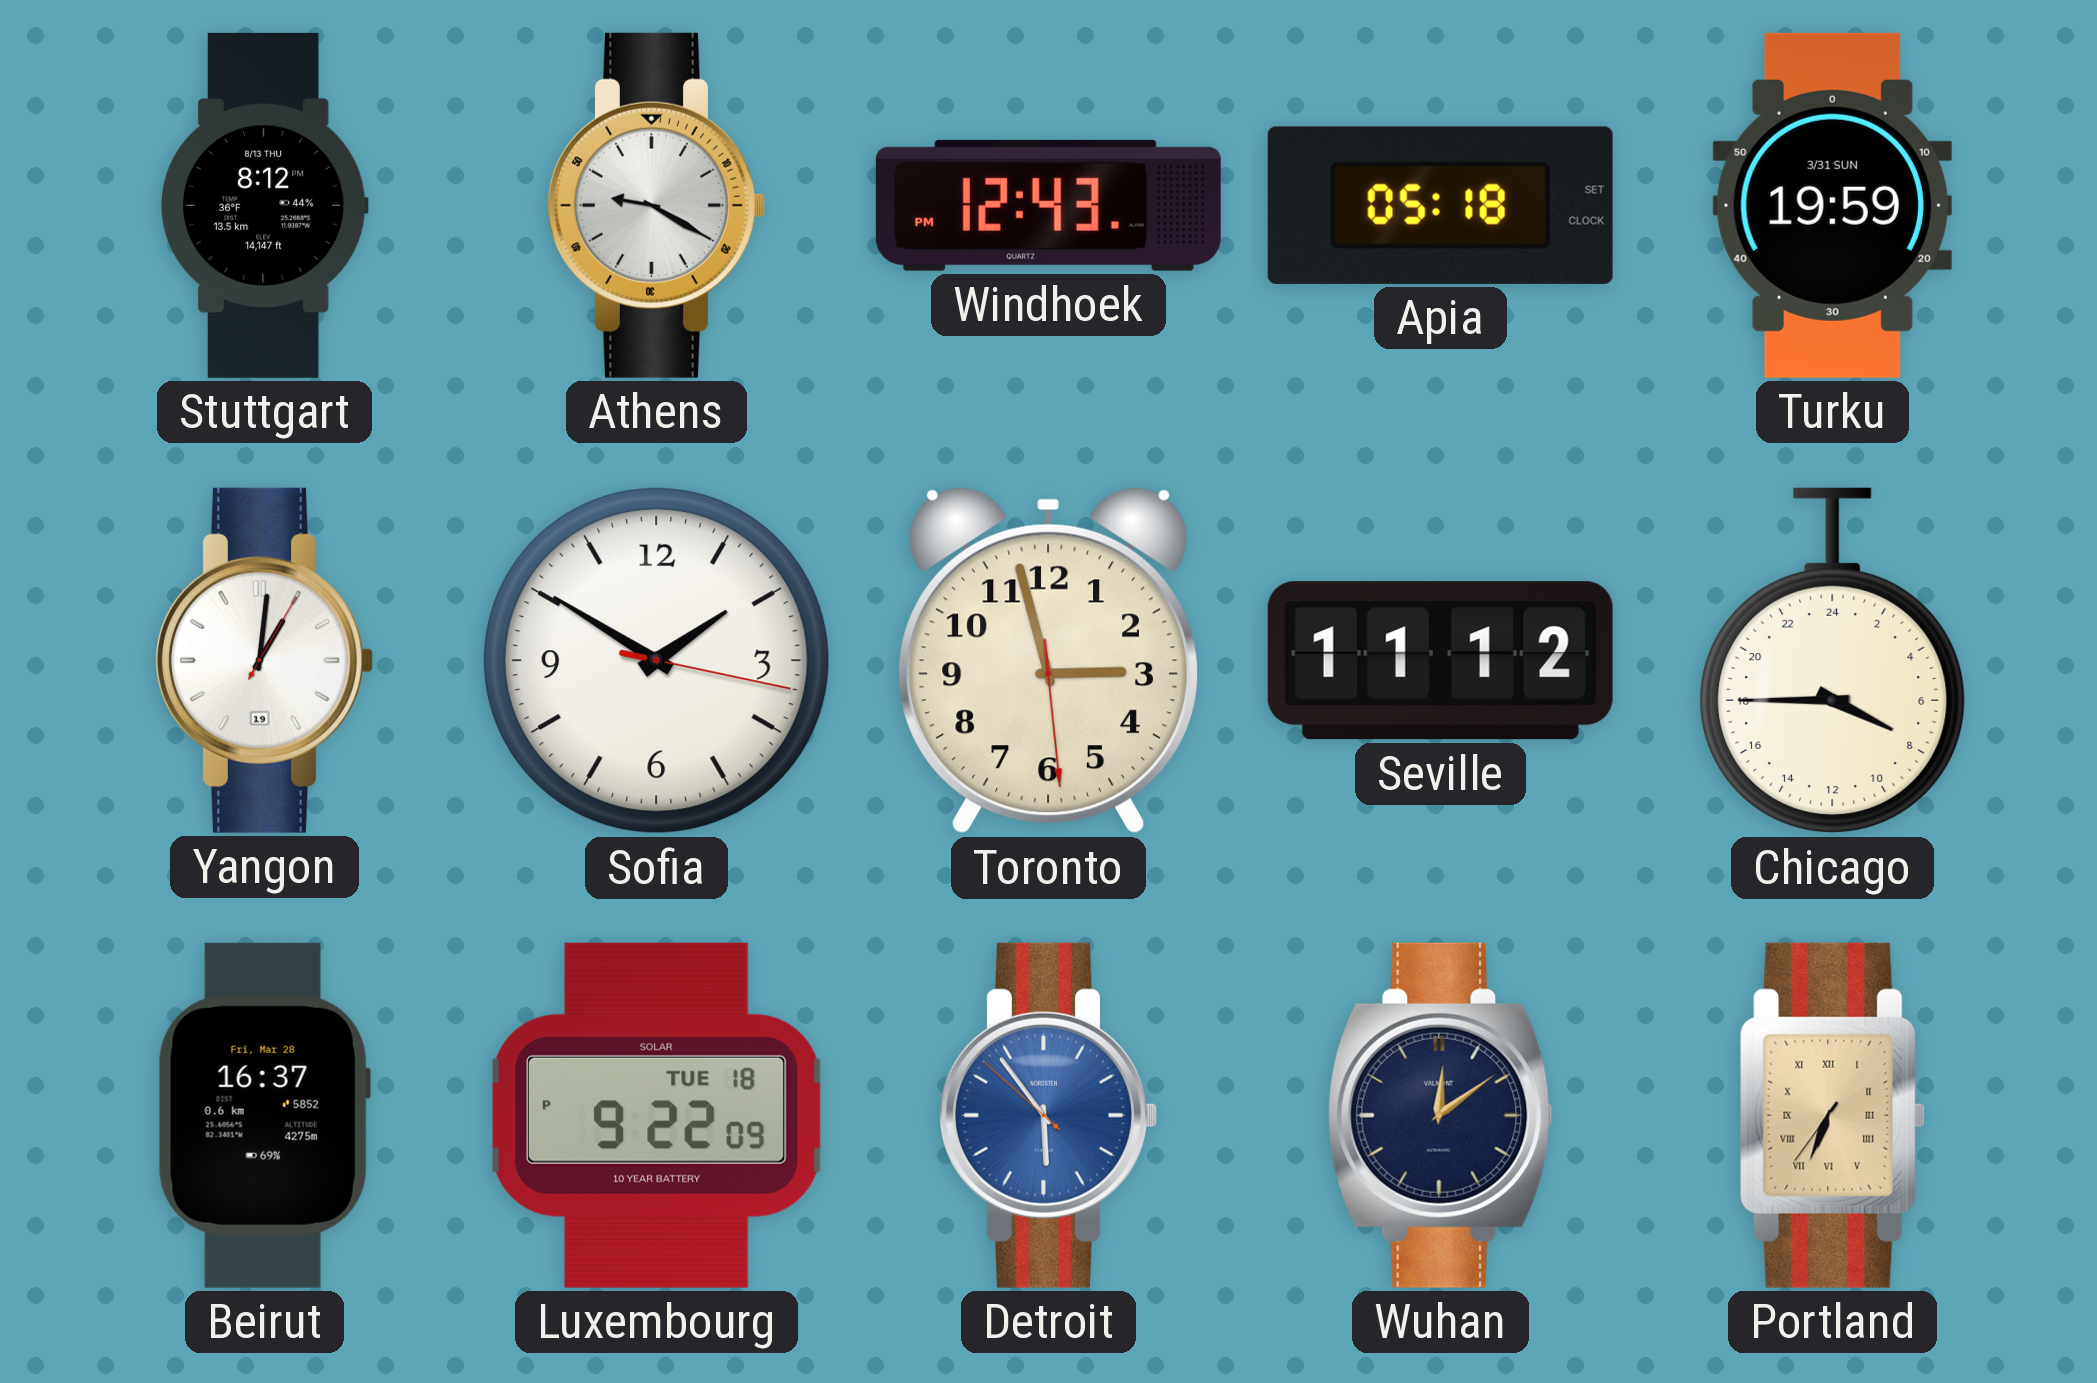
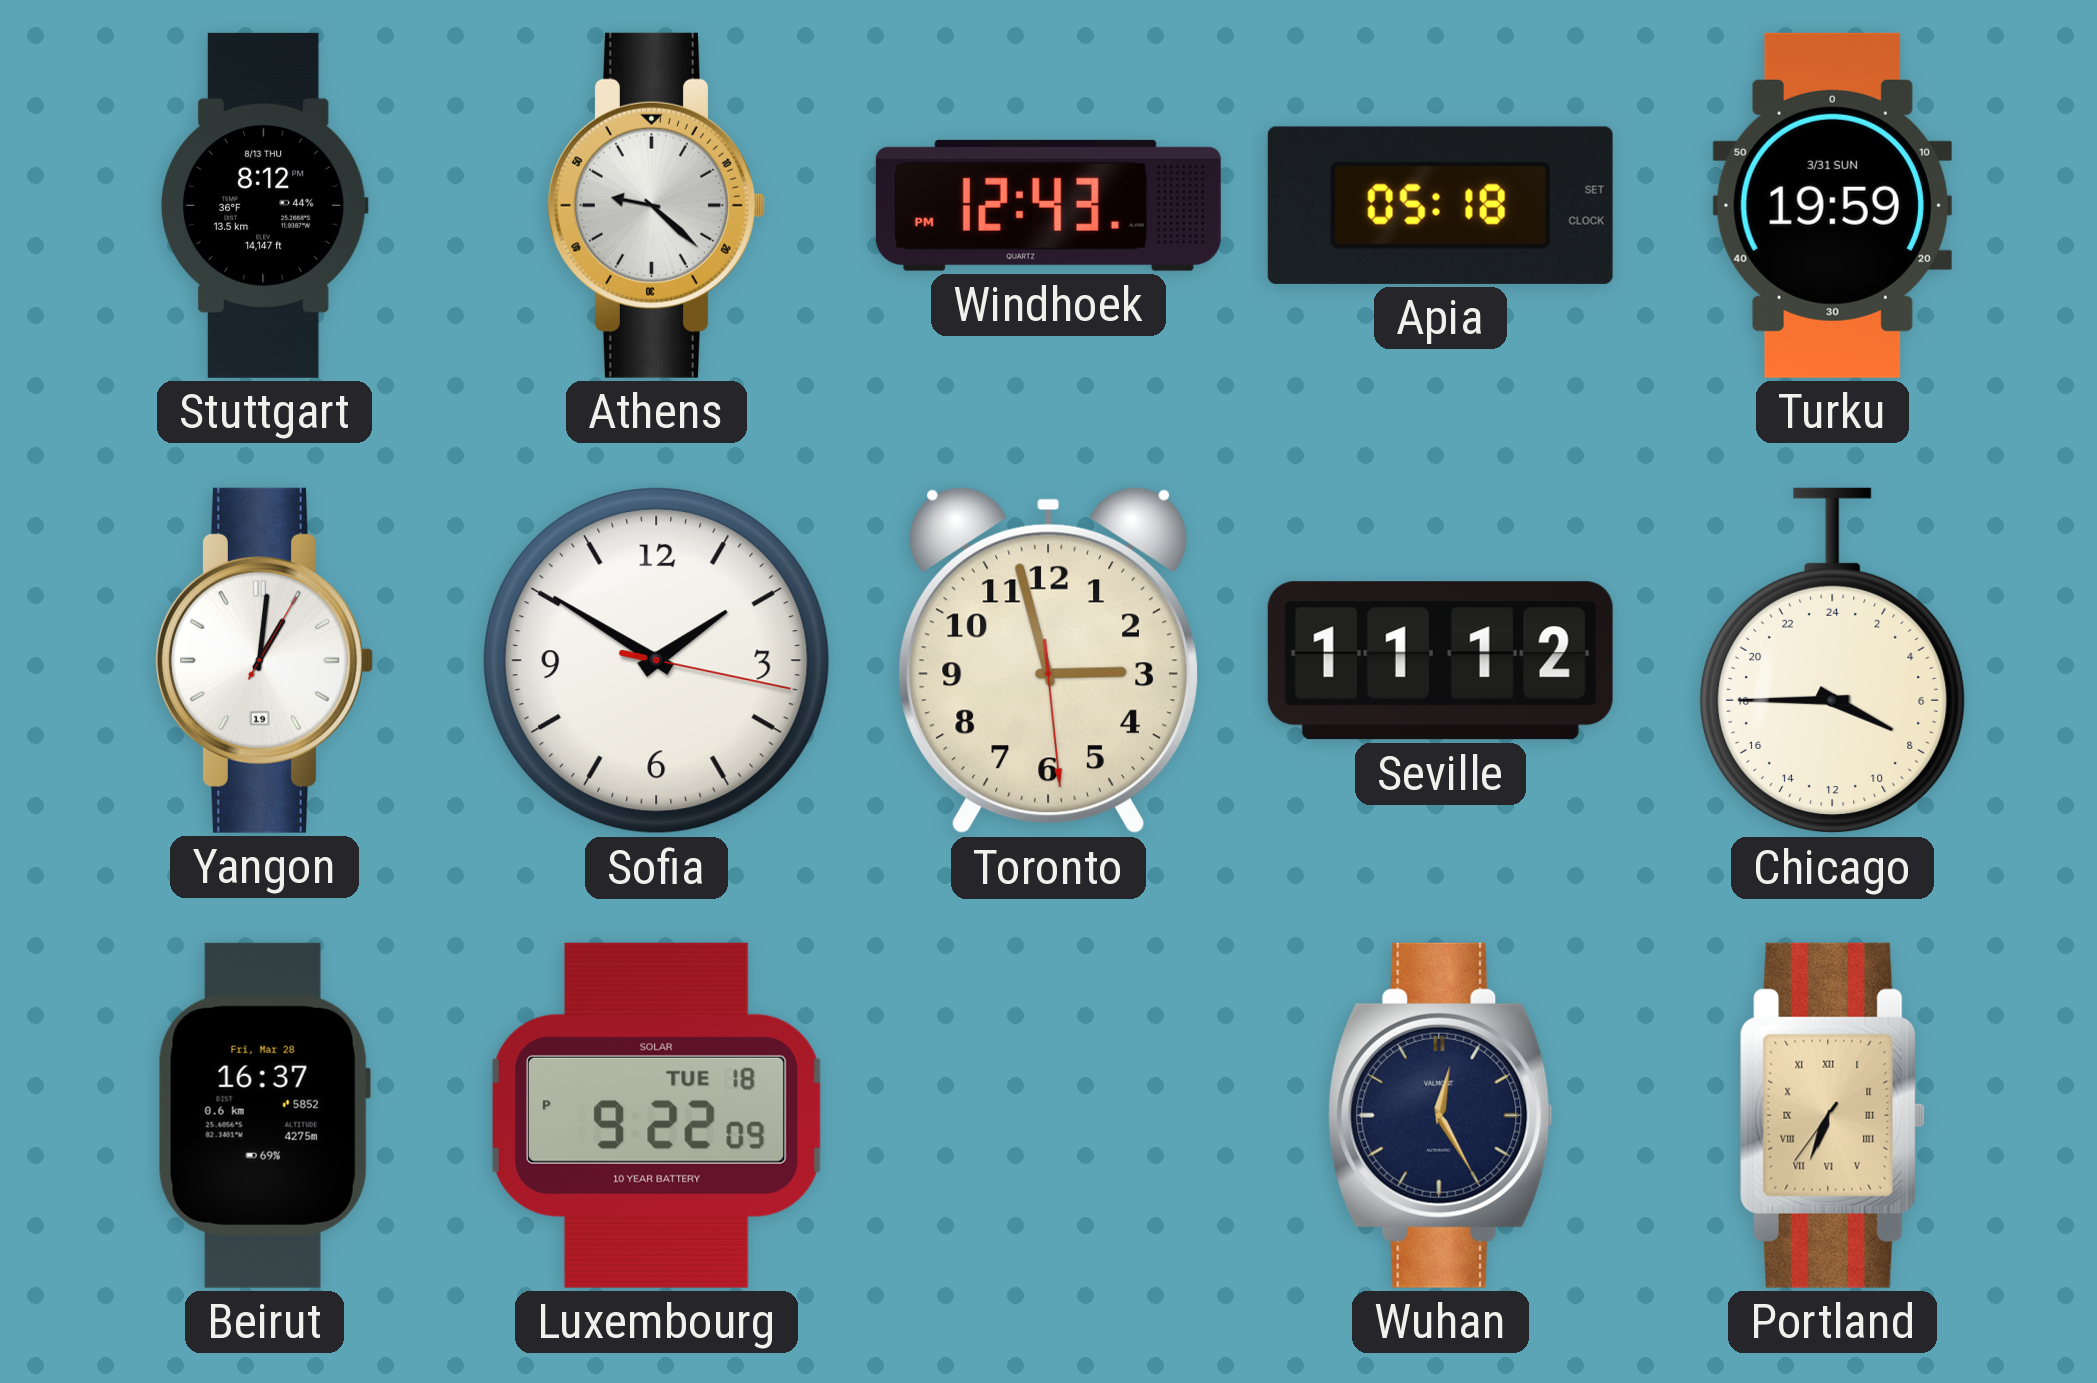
Athens: 9:20 -> 9:22 (657, 205)
Detroit: 5:53 -> none (1049, 1115)
Wuhan: 12:09 -> 12:25 (1440, 1115)
